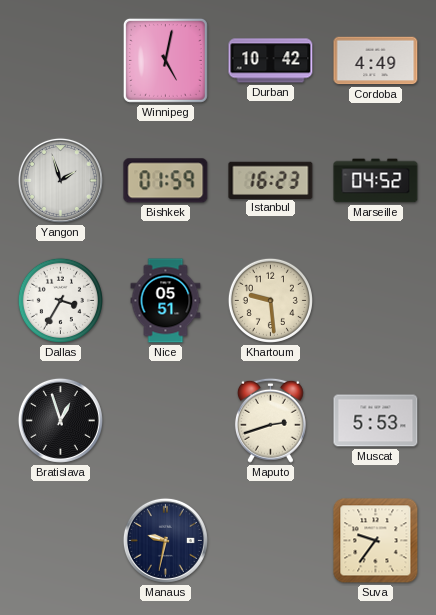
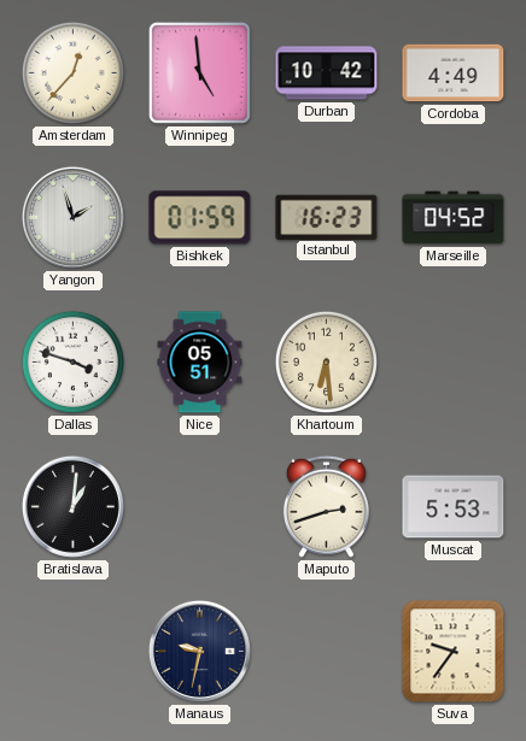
Amsterdam: none -> 12:37 (72, 72)
Winnipeg: 5:02 -> 4:59 (199, 72)
Dallas: 3:35 -> 3:48 (72, 361)
Khartoum: 9:29 -> 6:29 (326, 361)
Bratislava: 12:57 -> 1:01 (72, 506)
